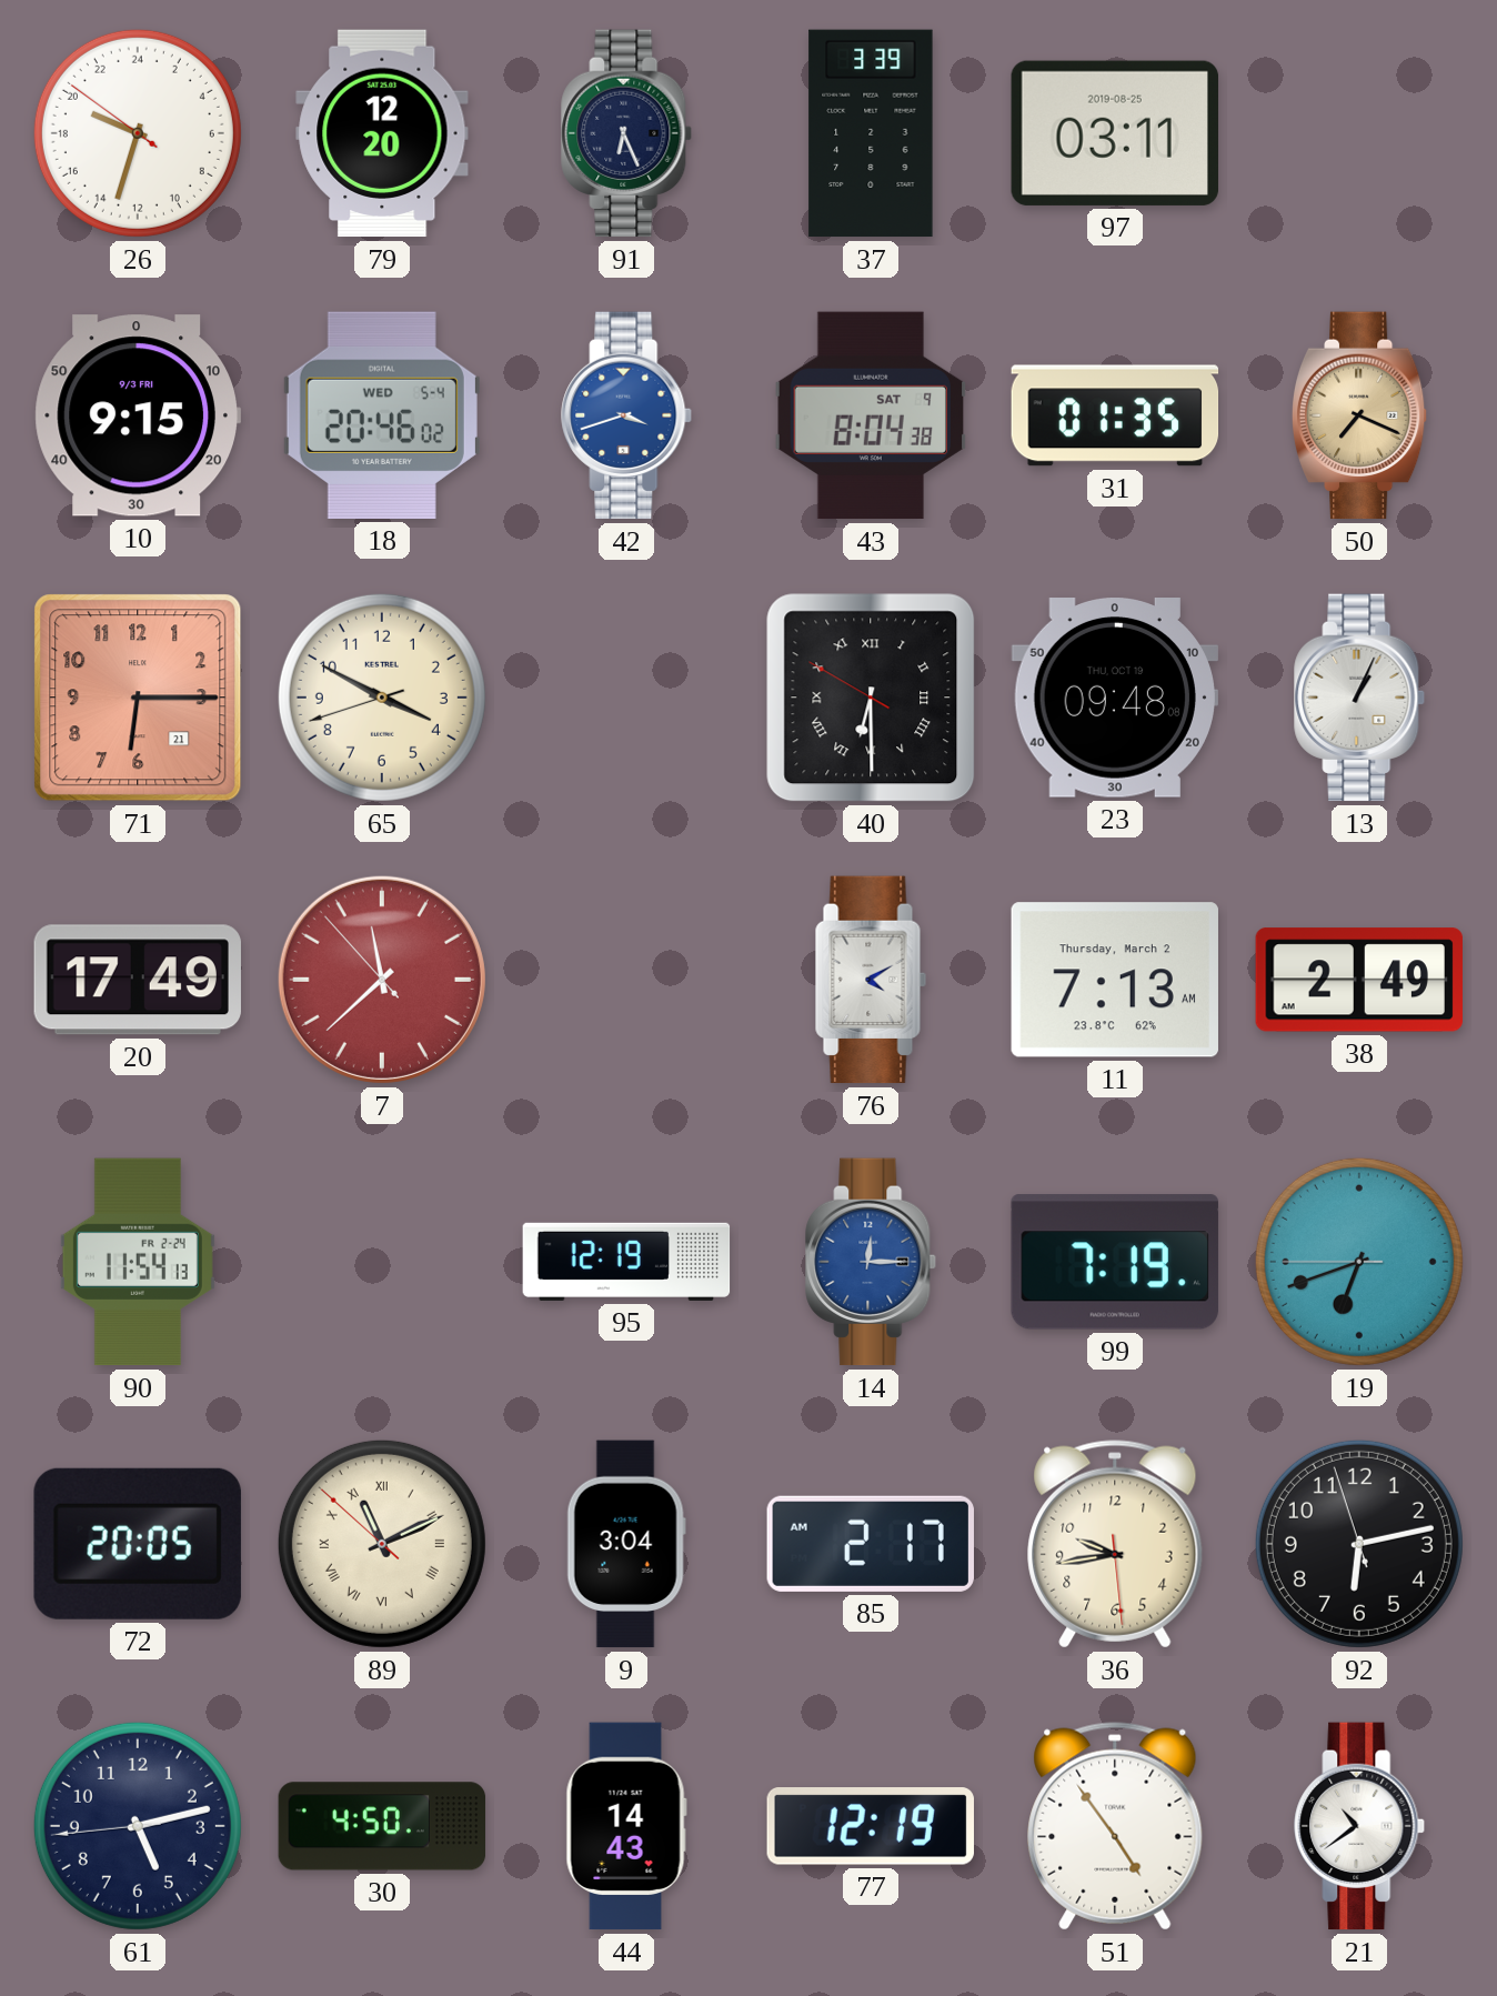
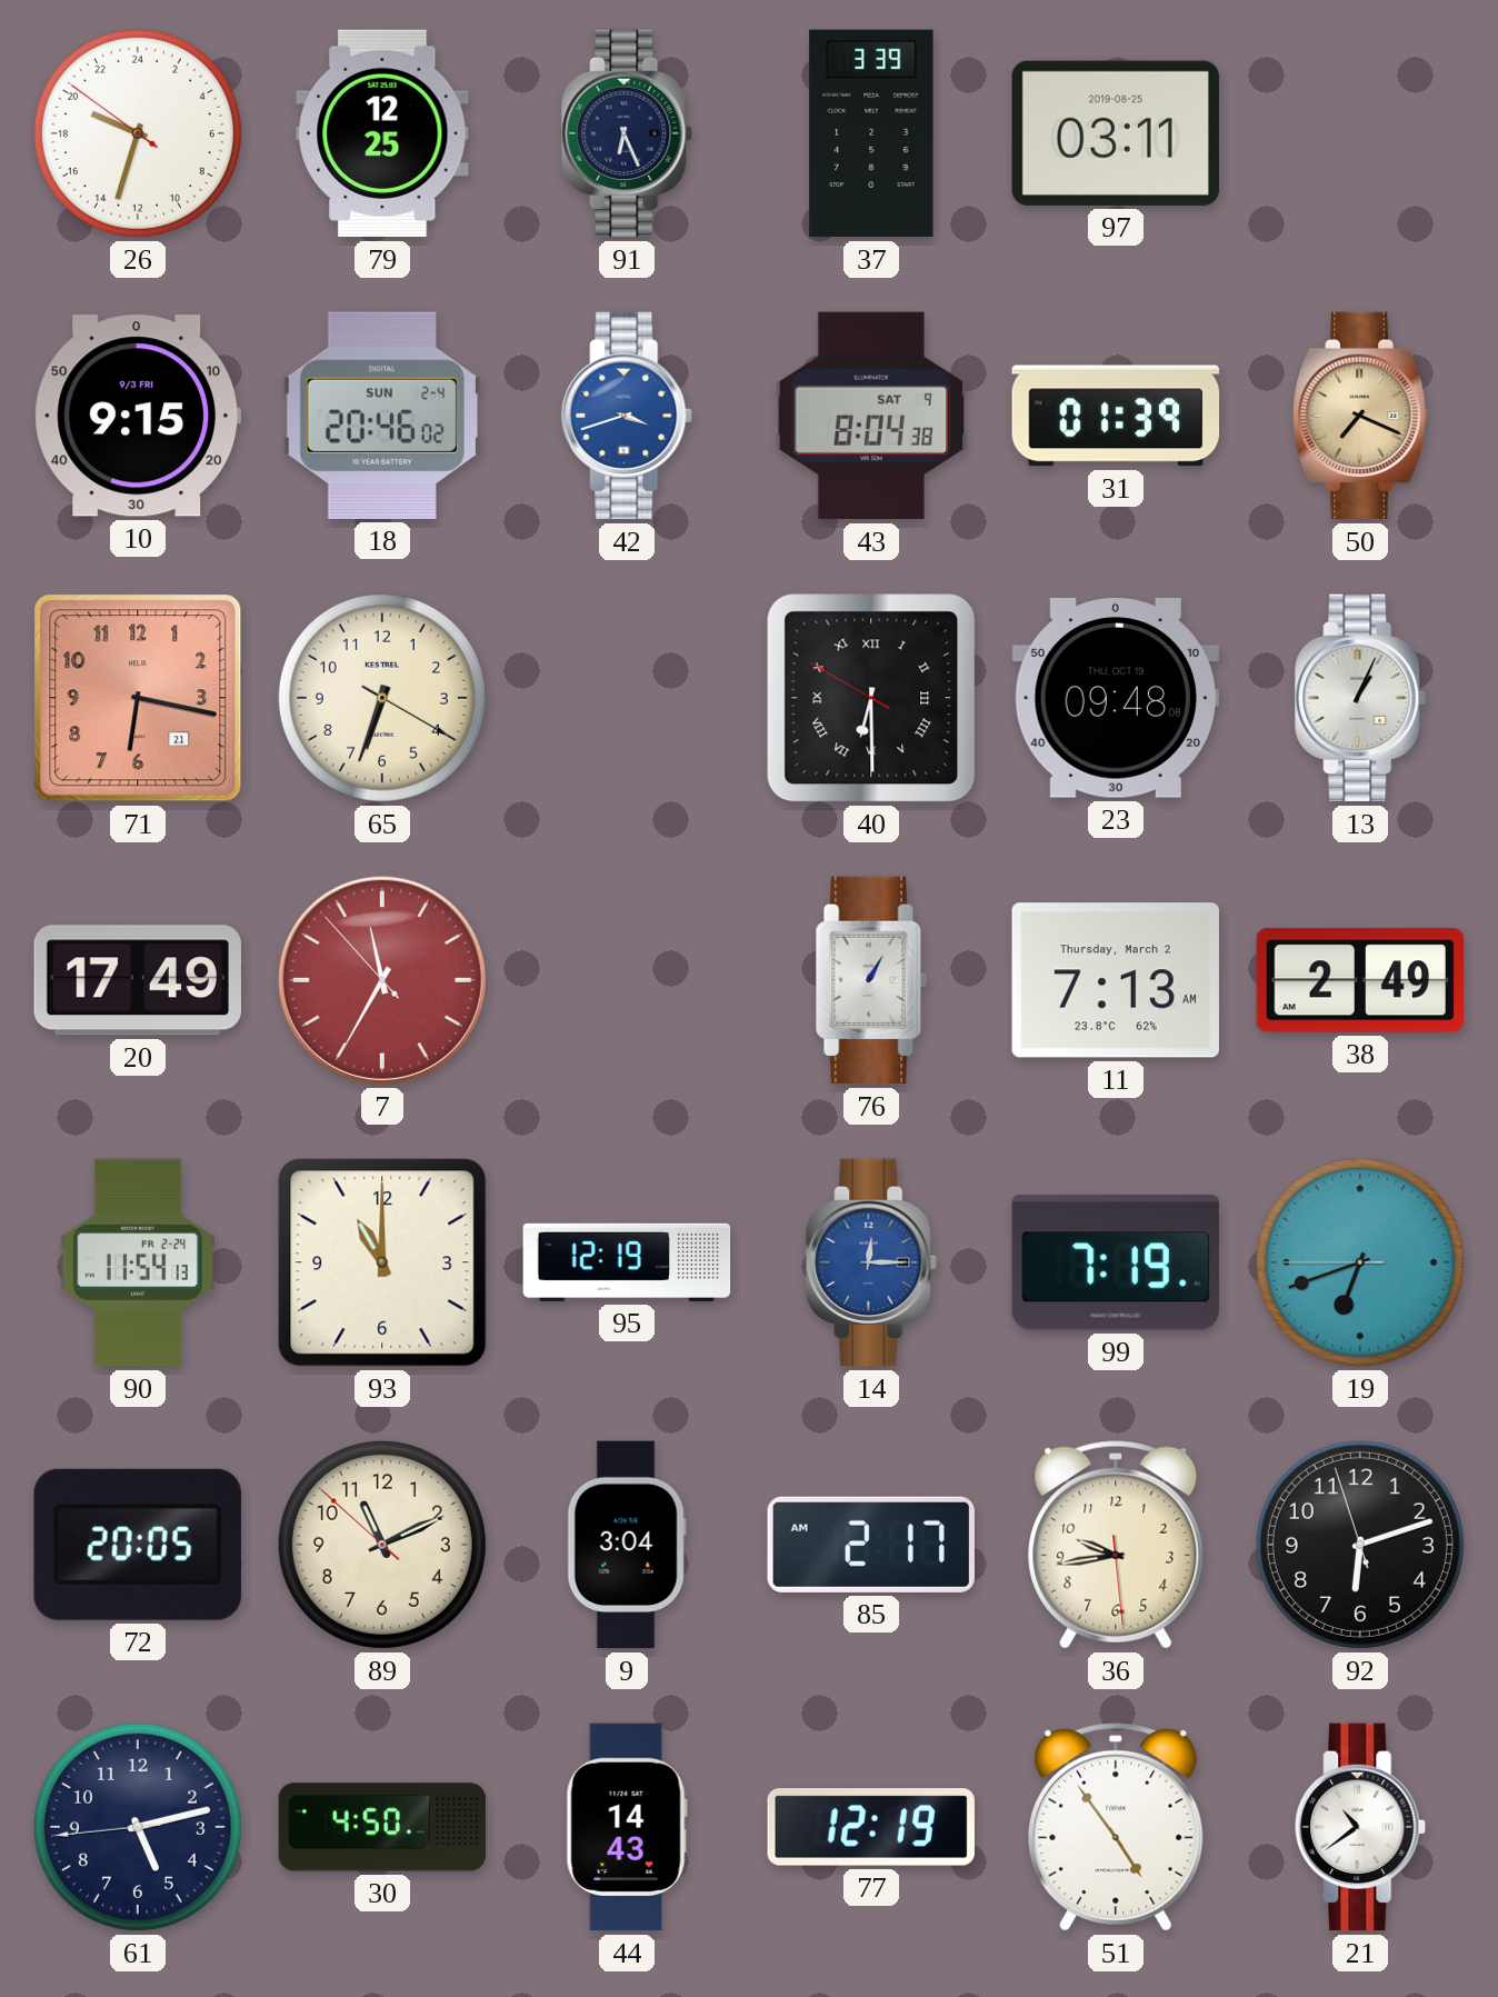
79: 12:20 -> 12:25 (382, 133)
18 date: WED 5-4 -> SUN 2-4 (382, 416)
31: 01:35 -> 01:39 (1116, 416)
71: 6:15 -> 6:17 (138, 698)
65: 3:49 -> 6:33 (382, 698)
7: 11:37 -> 11:34 (382, 980)
76: 4:10 -> 1:05 (871, 980)
93: none -> 11:00 (382, 1262)
89 numerals: Roman -> Arabic (382, 1545)
92: 6:12 -> 6:11 (1360, 1545)
